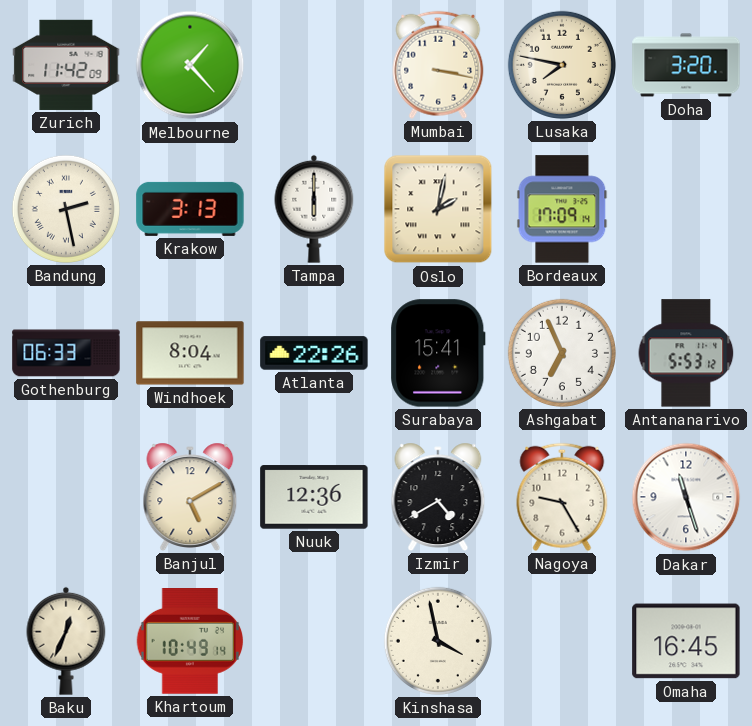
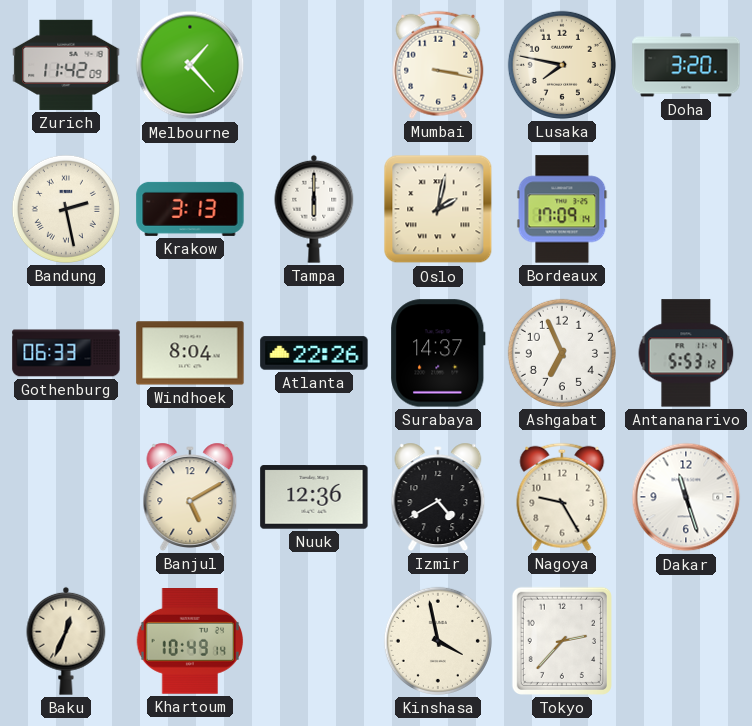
Surabaya: 15:41 -> 14:37 (438, 353)
Tokyo: none -> 2:37 (562, 641)
Omaha: 16:45 -> none (686, 641)
